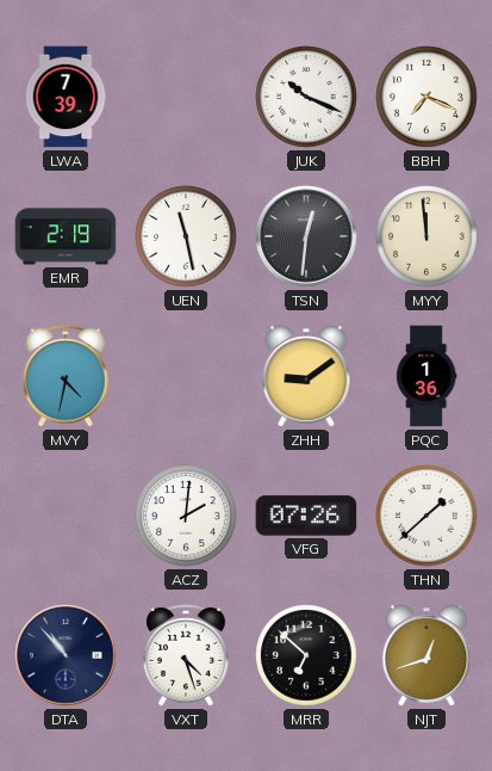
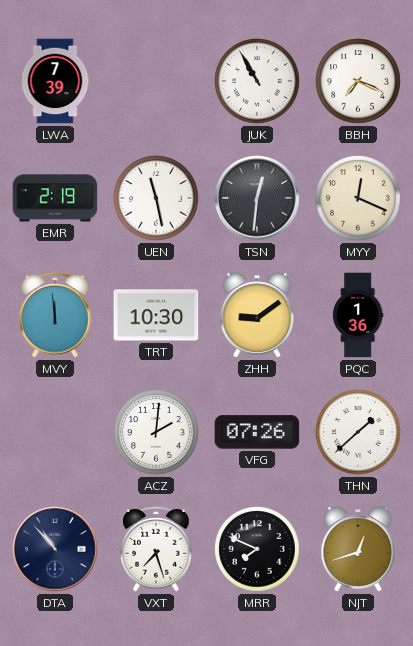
JUK: 10:19 -> 10:55 (257, 81)
MYY: 11:59 -> 12:19 (358, 198)
MVY: 4:32 -> 11:59 (55, 315)
TRT: none -> 10:30 (156, 315)
VXT: 4:27 -> 7:27 (156, 549)
MRR: 6:52 -> 7:49 (257, 549)
